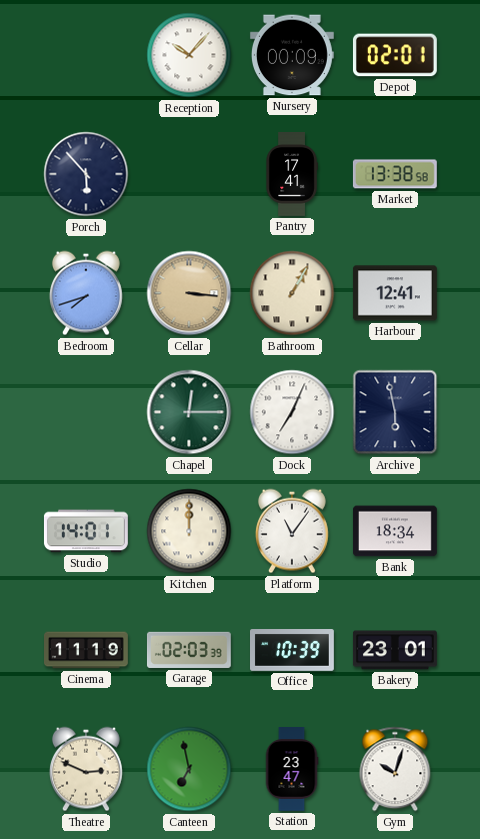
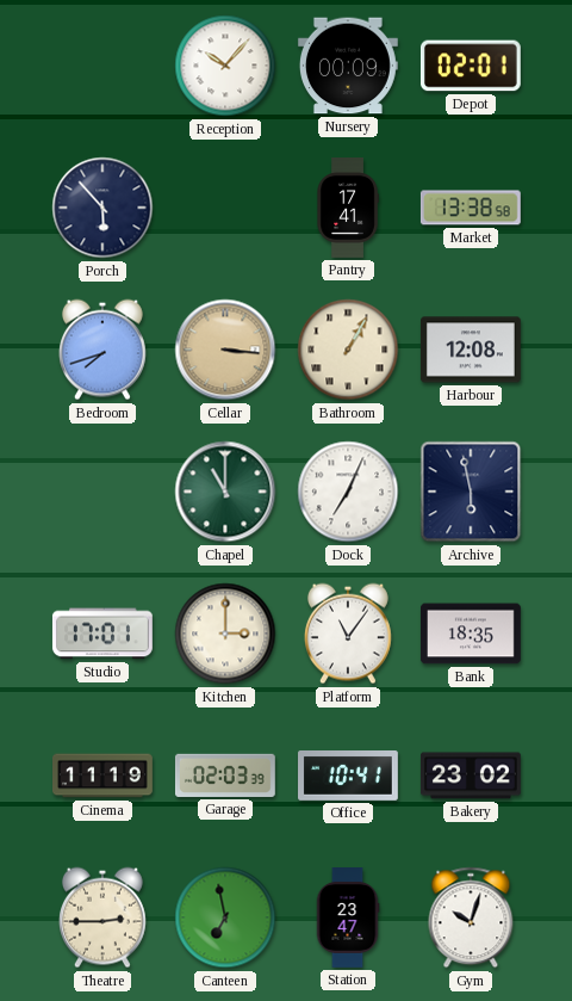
Harbour: 12:41 -> 12:08 (471, 350)
Chapel: 12:15 -> 11:00 (225, 492)
Studio: 14:01 -> 17:01 (102, 634)
Kitchen: 12:00 -> 3:00 (225, 634)
Bank: 18:34 -> 18:35 (471, 634)
Office: 10:39 -> 10:41 (349, 777)
Bakery: 23:01 -> 23:02 (471, 776)
Theatre: 2:49 -> 2:45 (102, 917)
